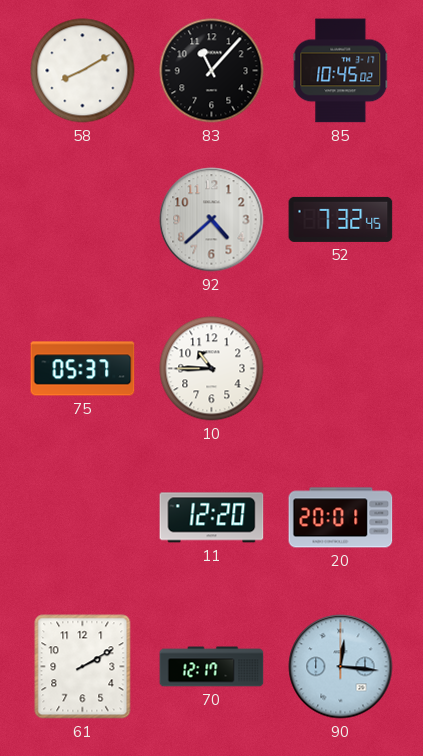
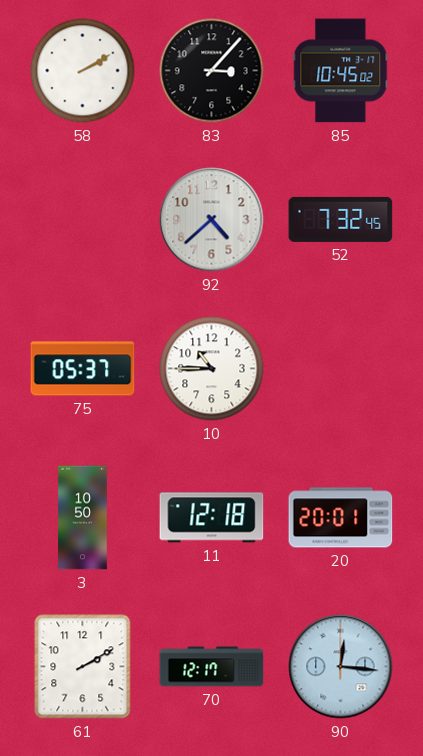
58: 8:10 -> 2:10 (83, 71)
83: 11:07 -> 3:07 (212, 71)
3: none -> 10:50 (83, 518)
11: 12:20 -> 12:18 (212, 518)
